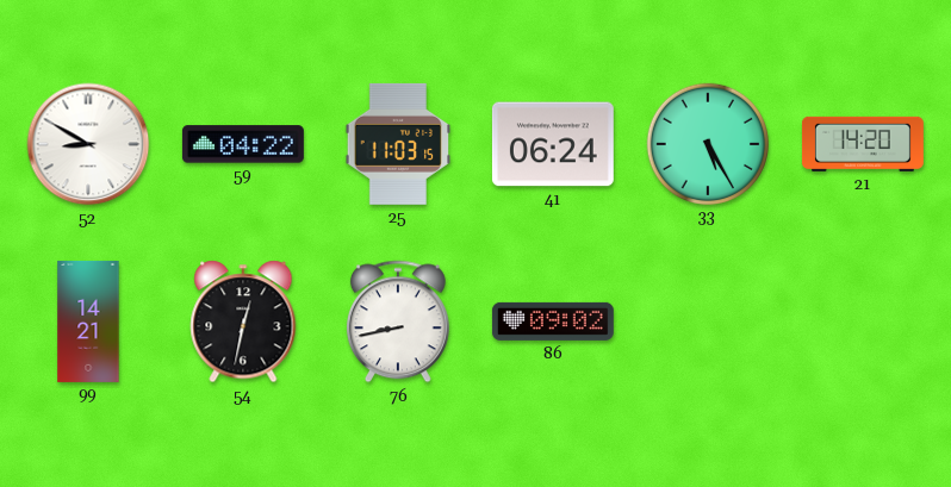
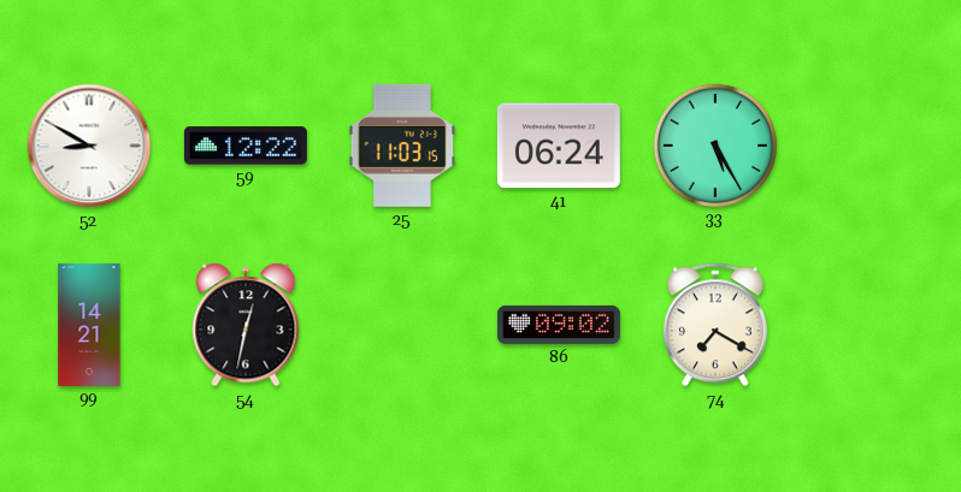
59: 04:22 -> 12:22 (246, 146)
21: 14:20 -> none (863, 144)
76: 8:43 -> none (398, 321)
74: none -> 7:20 (715, 325)
